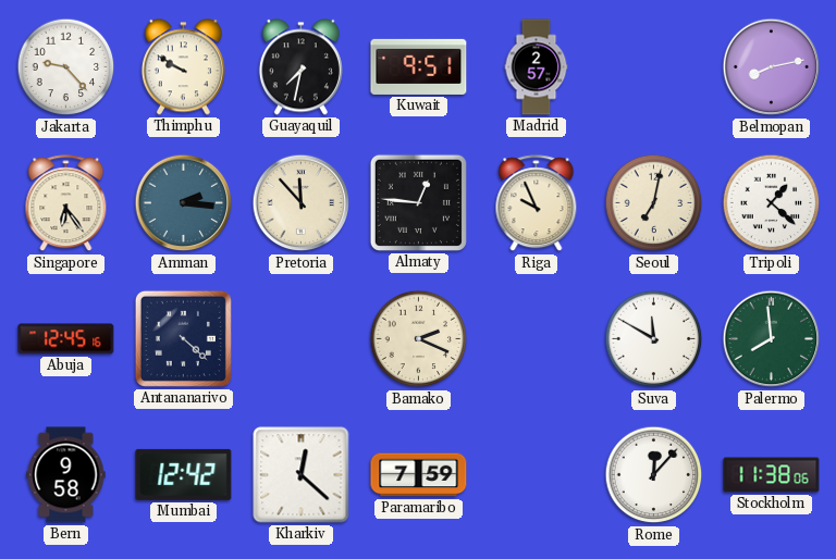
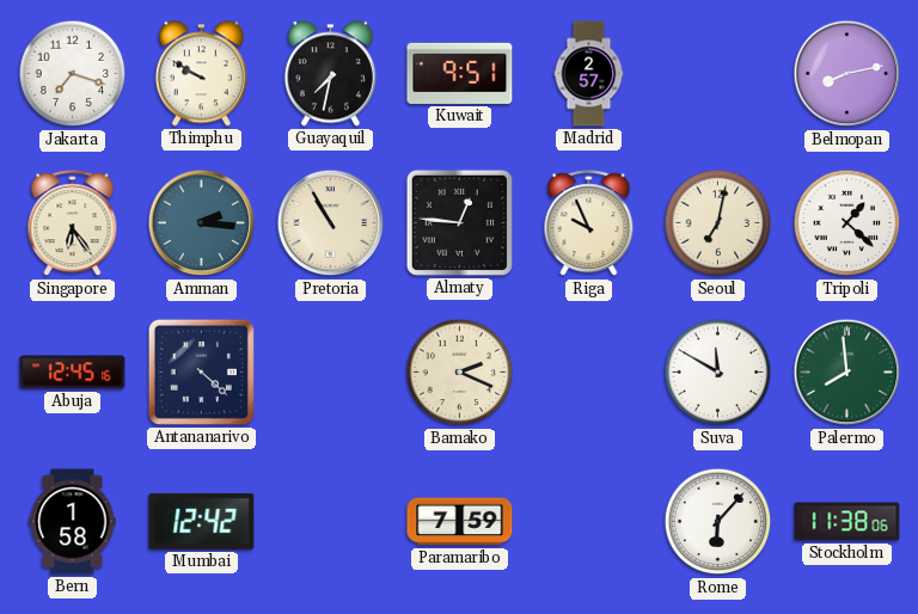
Jakarta: 9:23 -> 7:18 (73, 74)
Pretoria: 11:53 -> 10:55 (331, 223)
Bern: 9:58 -> 1:58 (73, 522)
Kharkiv: 12:22 -> none (302, 475)
Rome: 12:07 -> 6:07 (718, 522)
